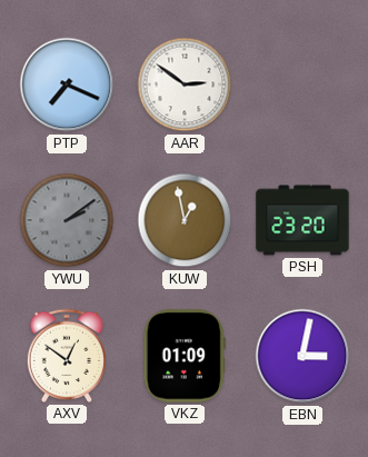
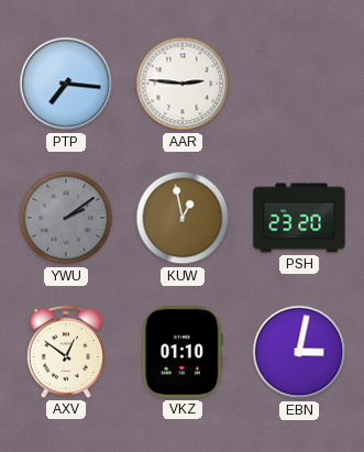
PTP: 7:19 -> 7:16 (66, 84)
AAR: 2:51 -> 2:46 (183, 84)
VKZ: 01:09 -> 01:10 (183, 352)
